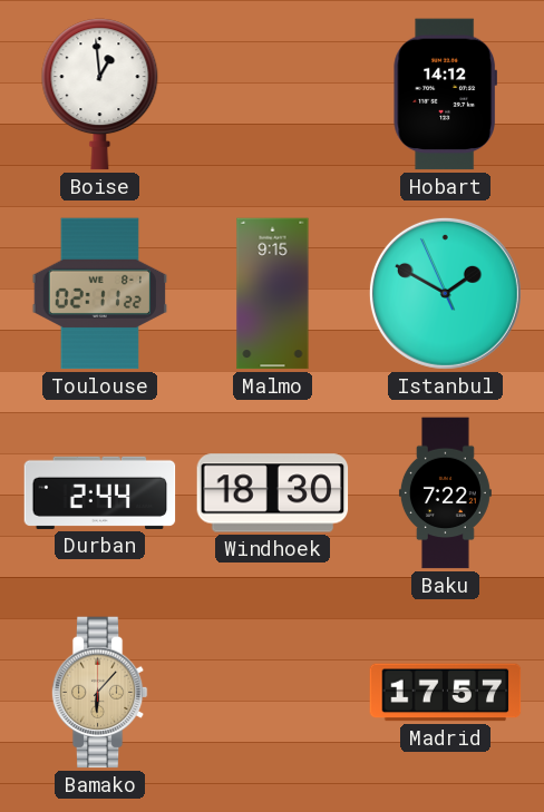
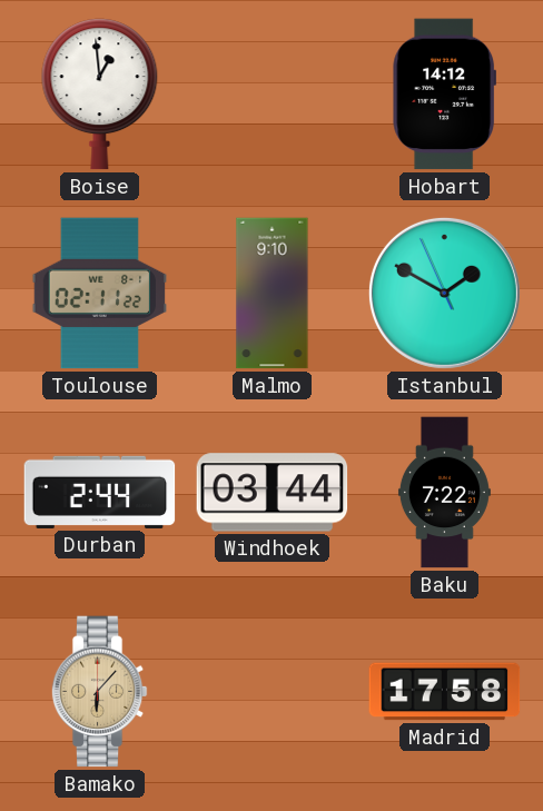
Malmo: 9:15 -> 9:10 (273, 294)
Windhoek: 18:30 -> 03:44 (273, 493)
Madrid: 17:57 -> 17:58 (445, 692)
